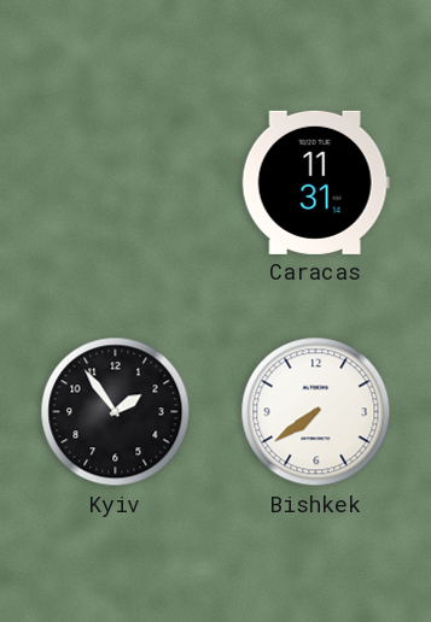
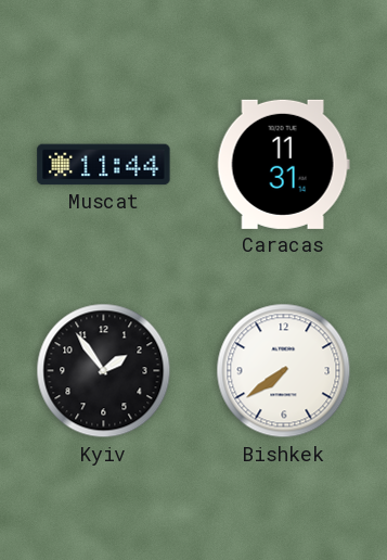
Muscat: none -> 11:44 (104, 165)
